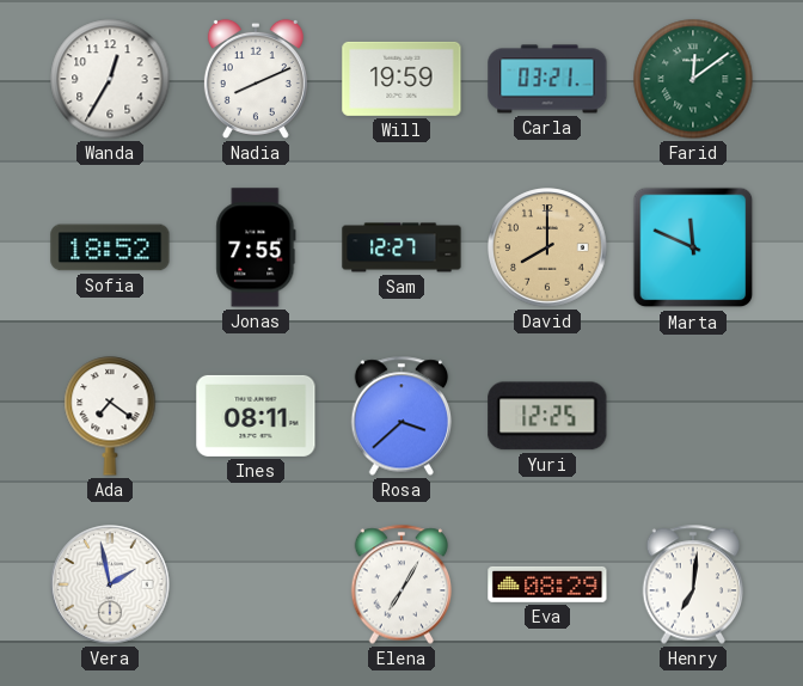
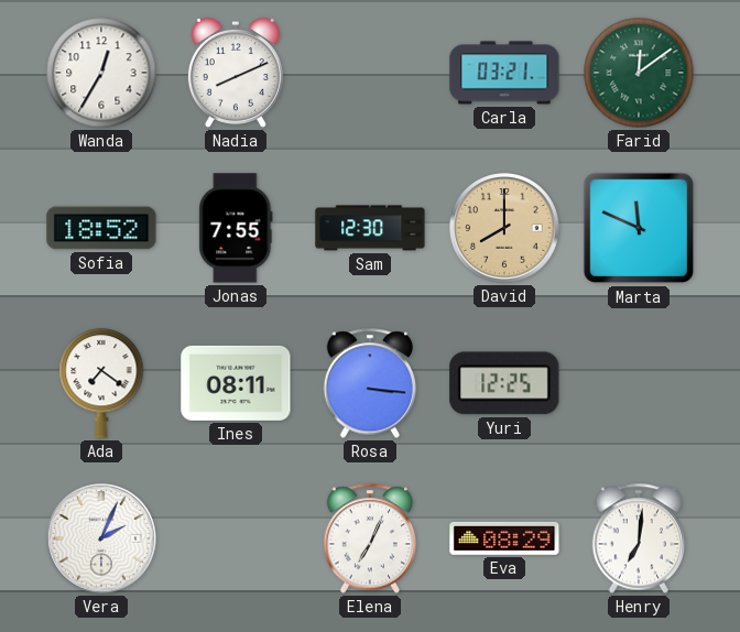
Will: 19:59 -> none (401, 79)
Sam: 12:27 -> 12:30 (370, 228)
Rosa: 3:38 -> 3:16 (370, 383)
Vera: 1:58 -> 2:04 (101, 538)
Elena: 7:05 -> 7:04 (370, 538)
